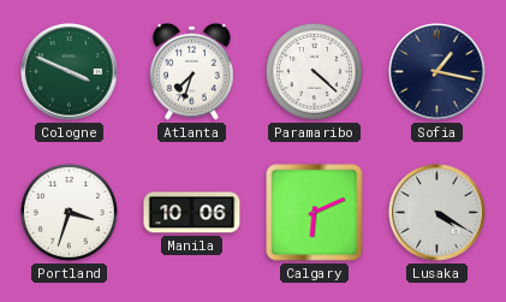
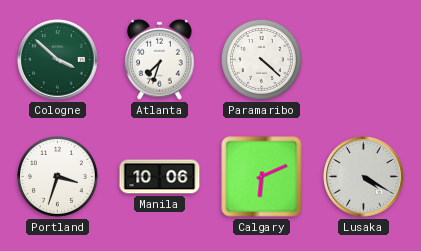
Cologne: 3:49 -> 3:52 (58, 60)
Sofia: 1:17 -> none (437, 72)
